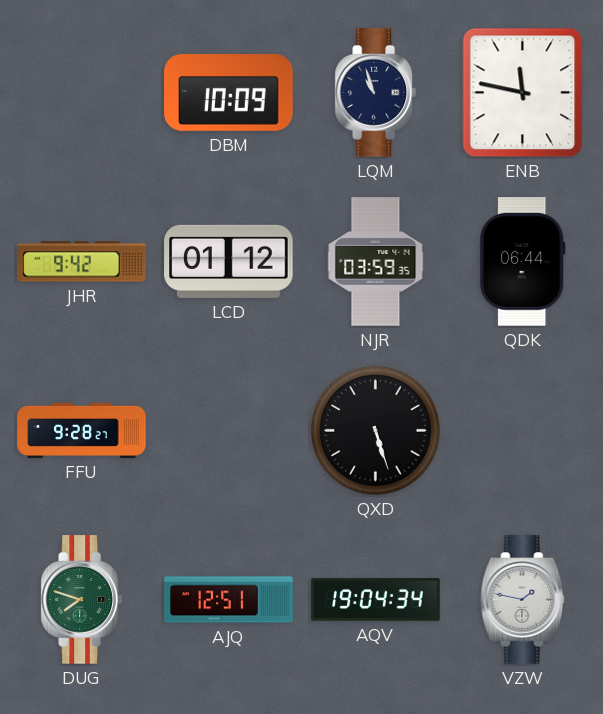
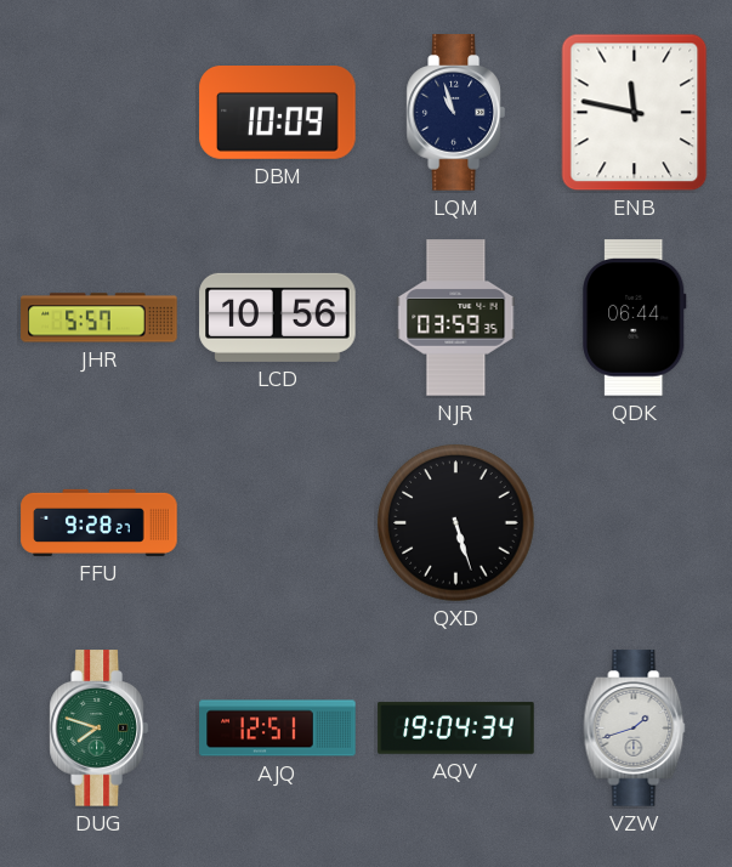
JHR: 9:42 -> 5:57 (100, 318)
LCD: 01:12 -> 10:56 (278, 317)
VZW: 1:47 -> 1:42 (635, 729)
